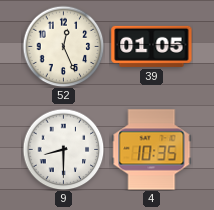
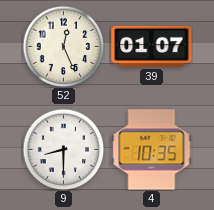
39: 01:05 -> 01:07 (152, 46)
